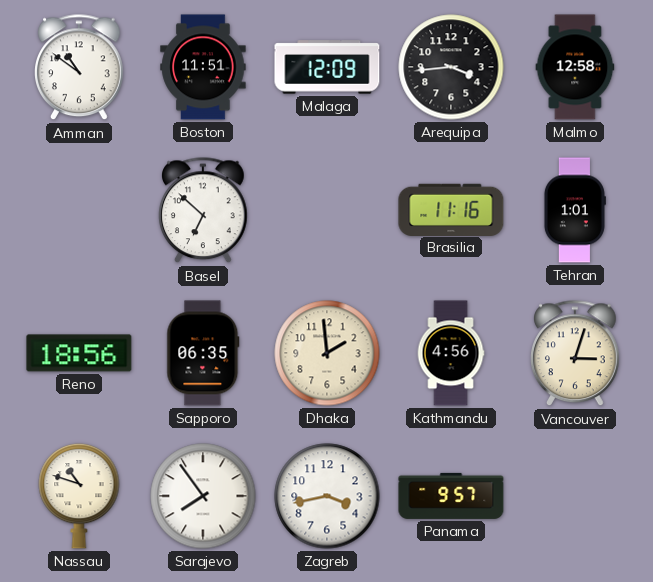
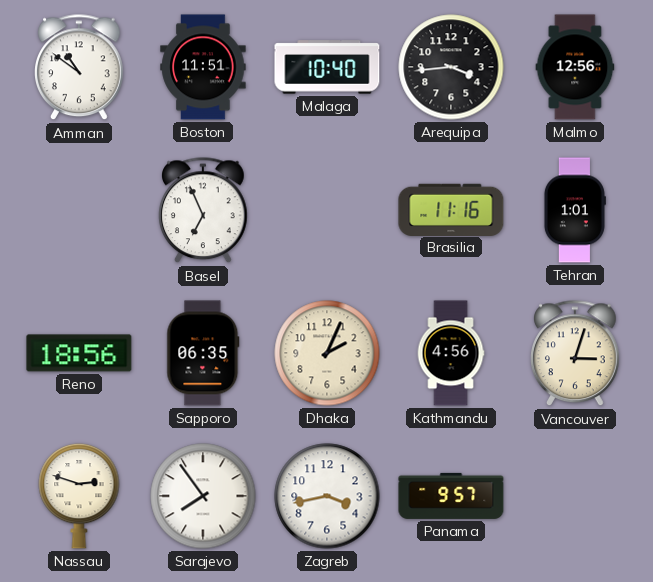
Malaga: 12:09 -> 10:40 (327, 67)
Malmo: 12:58 -> 12:56 (575, 67)
Basel: 6:52 -> 6:56 (204, 211)
Dhaka: 1:59 -> 2:04 (327, 353)
Nassau: 10:48 -> 2:48 (79, 496)
